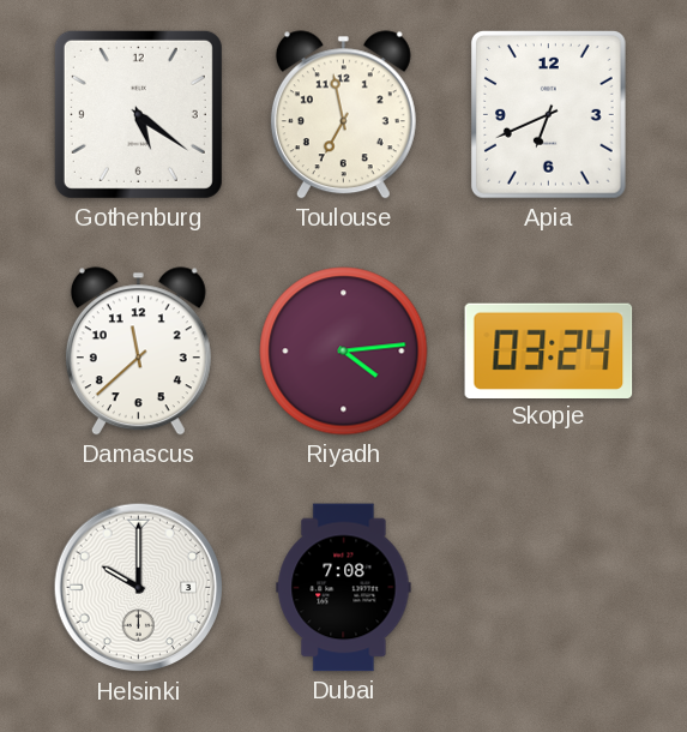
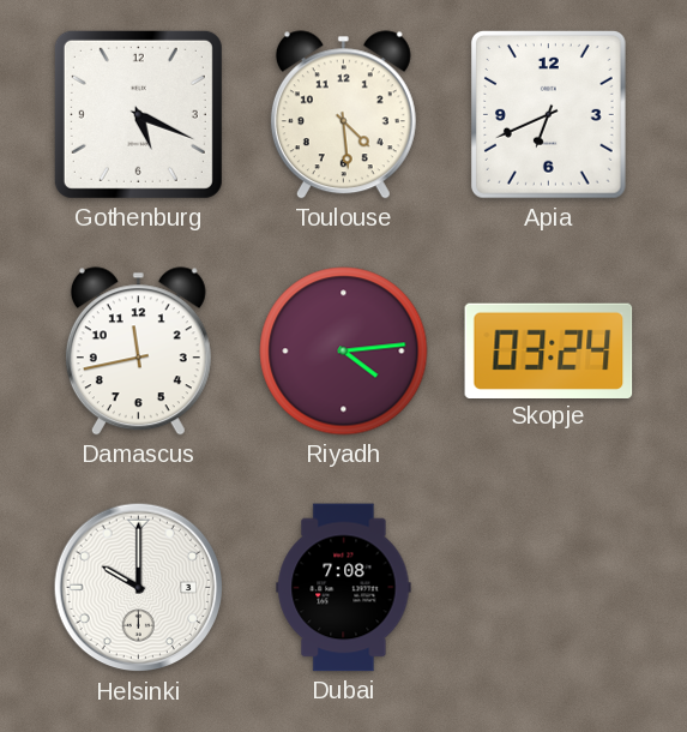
Gothenburg: 5:21 -> 5:19 (138, 114)
Toulouse: 6:58 -> 4:29 (343, 115)
Damascus: 11:38 -> 11:43 (138, 352)
